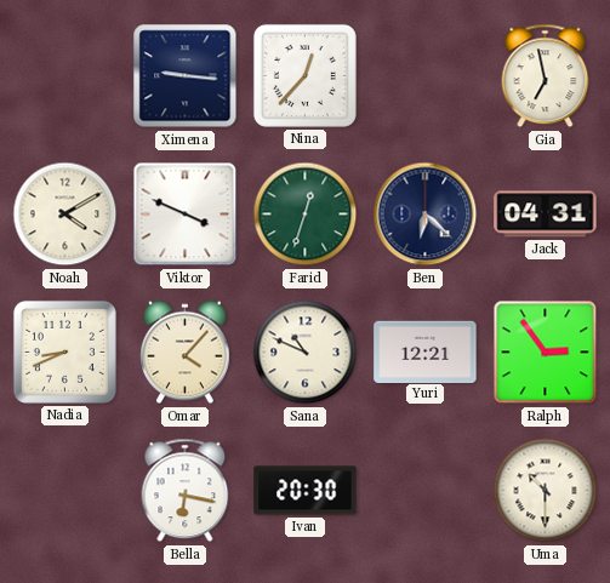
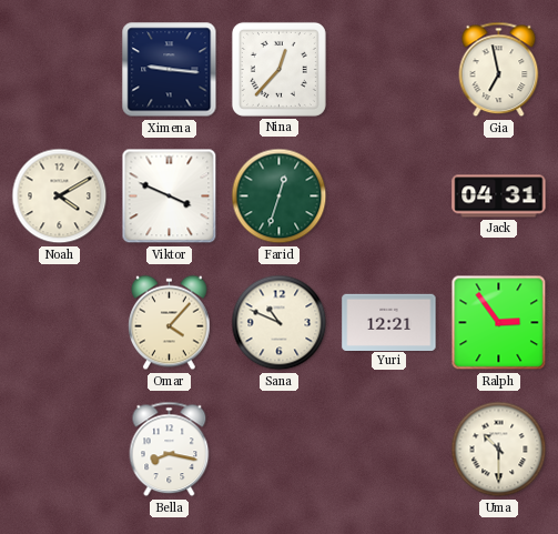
Ben: 6:22 -> none (426, 215)
Nadia: 8:41 -> none (64, 351)
Bella: 6:17 -> 8:17 (170, 450)
Ivan: 20:30 -> none (306, 491)
